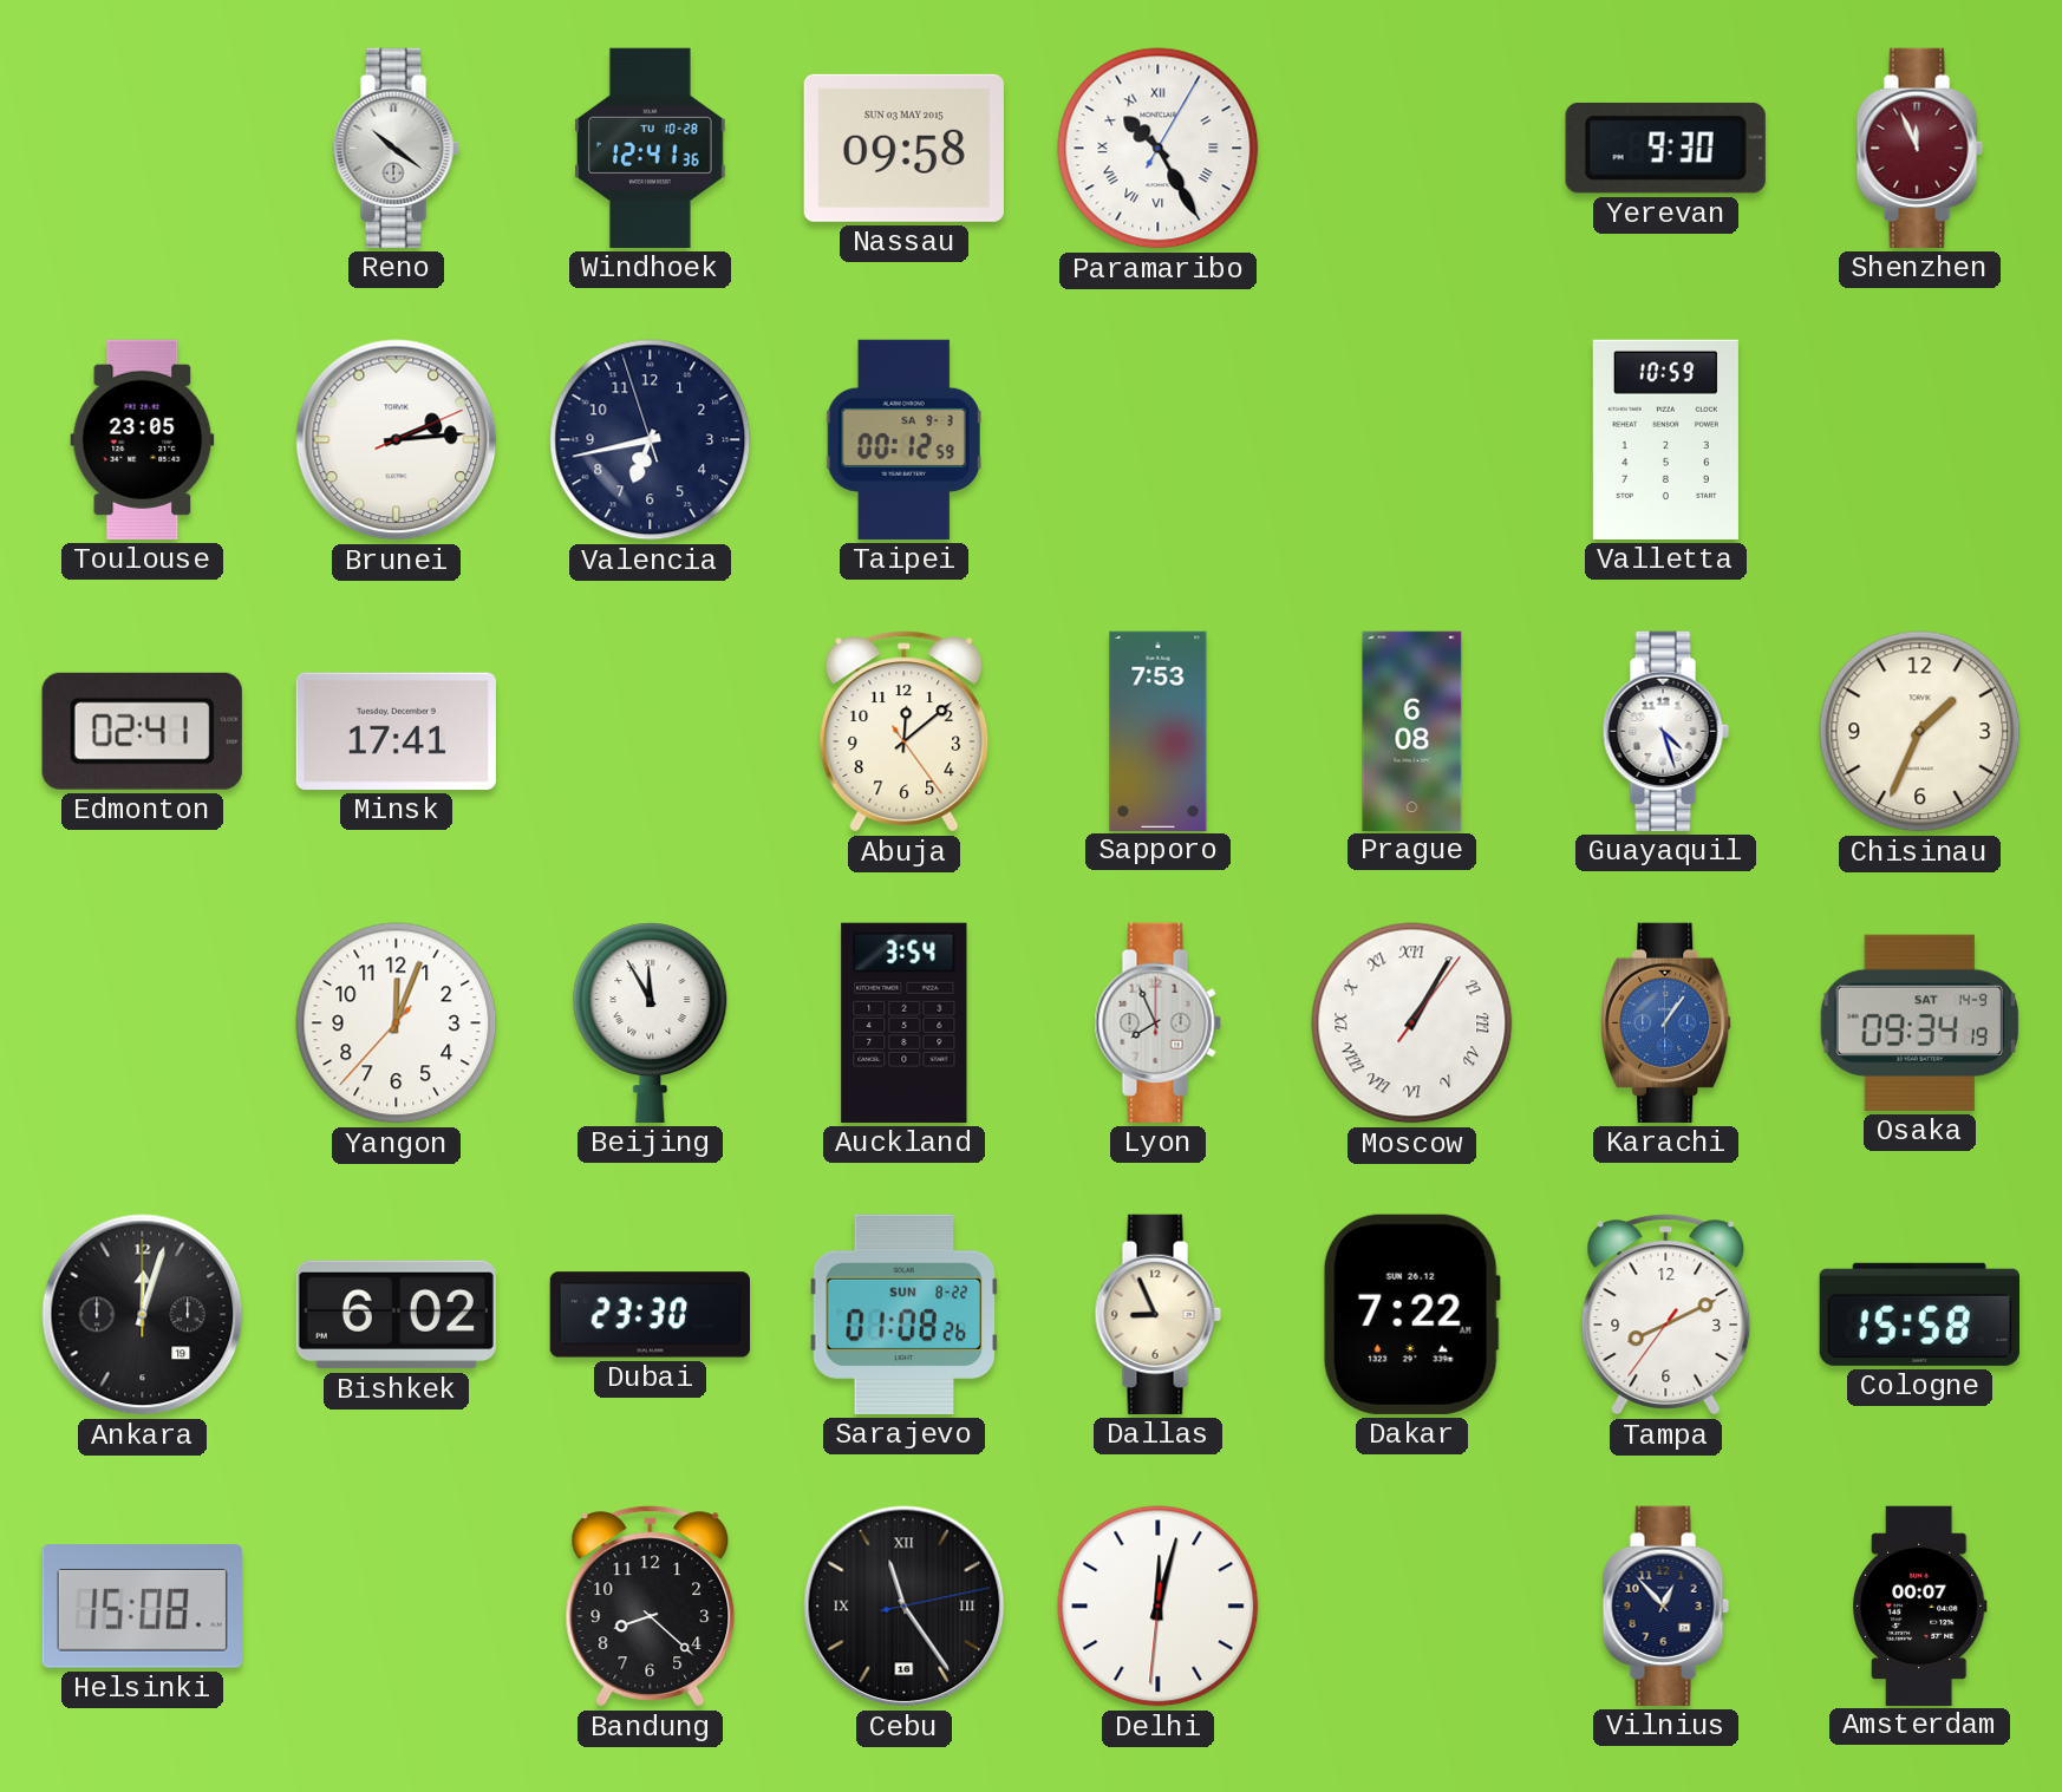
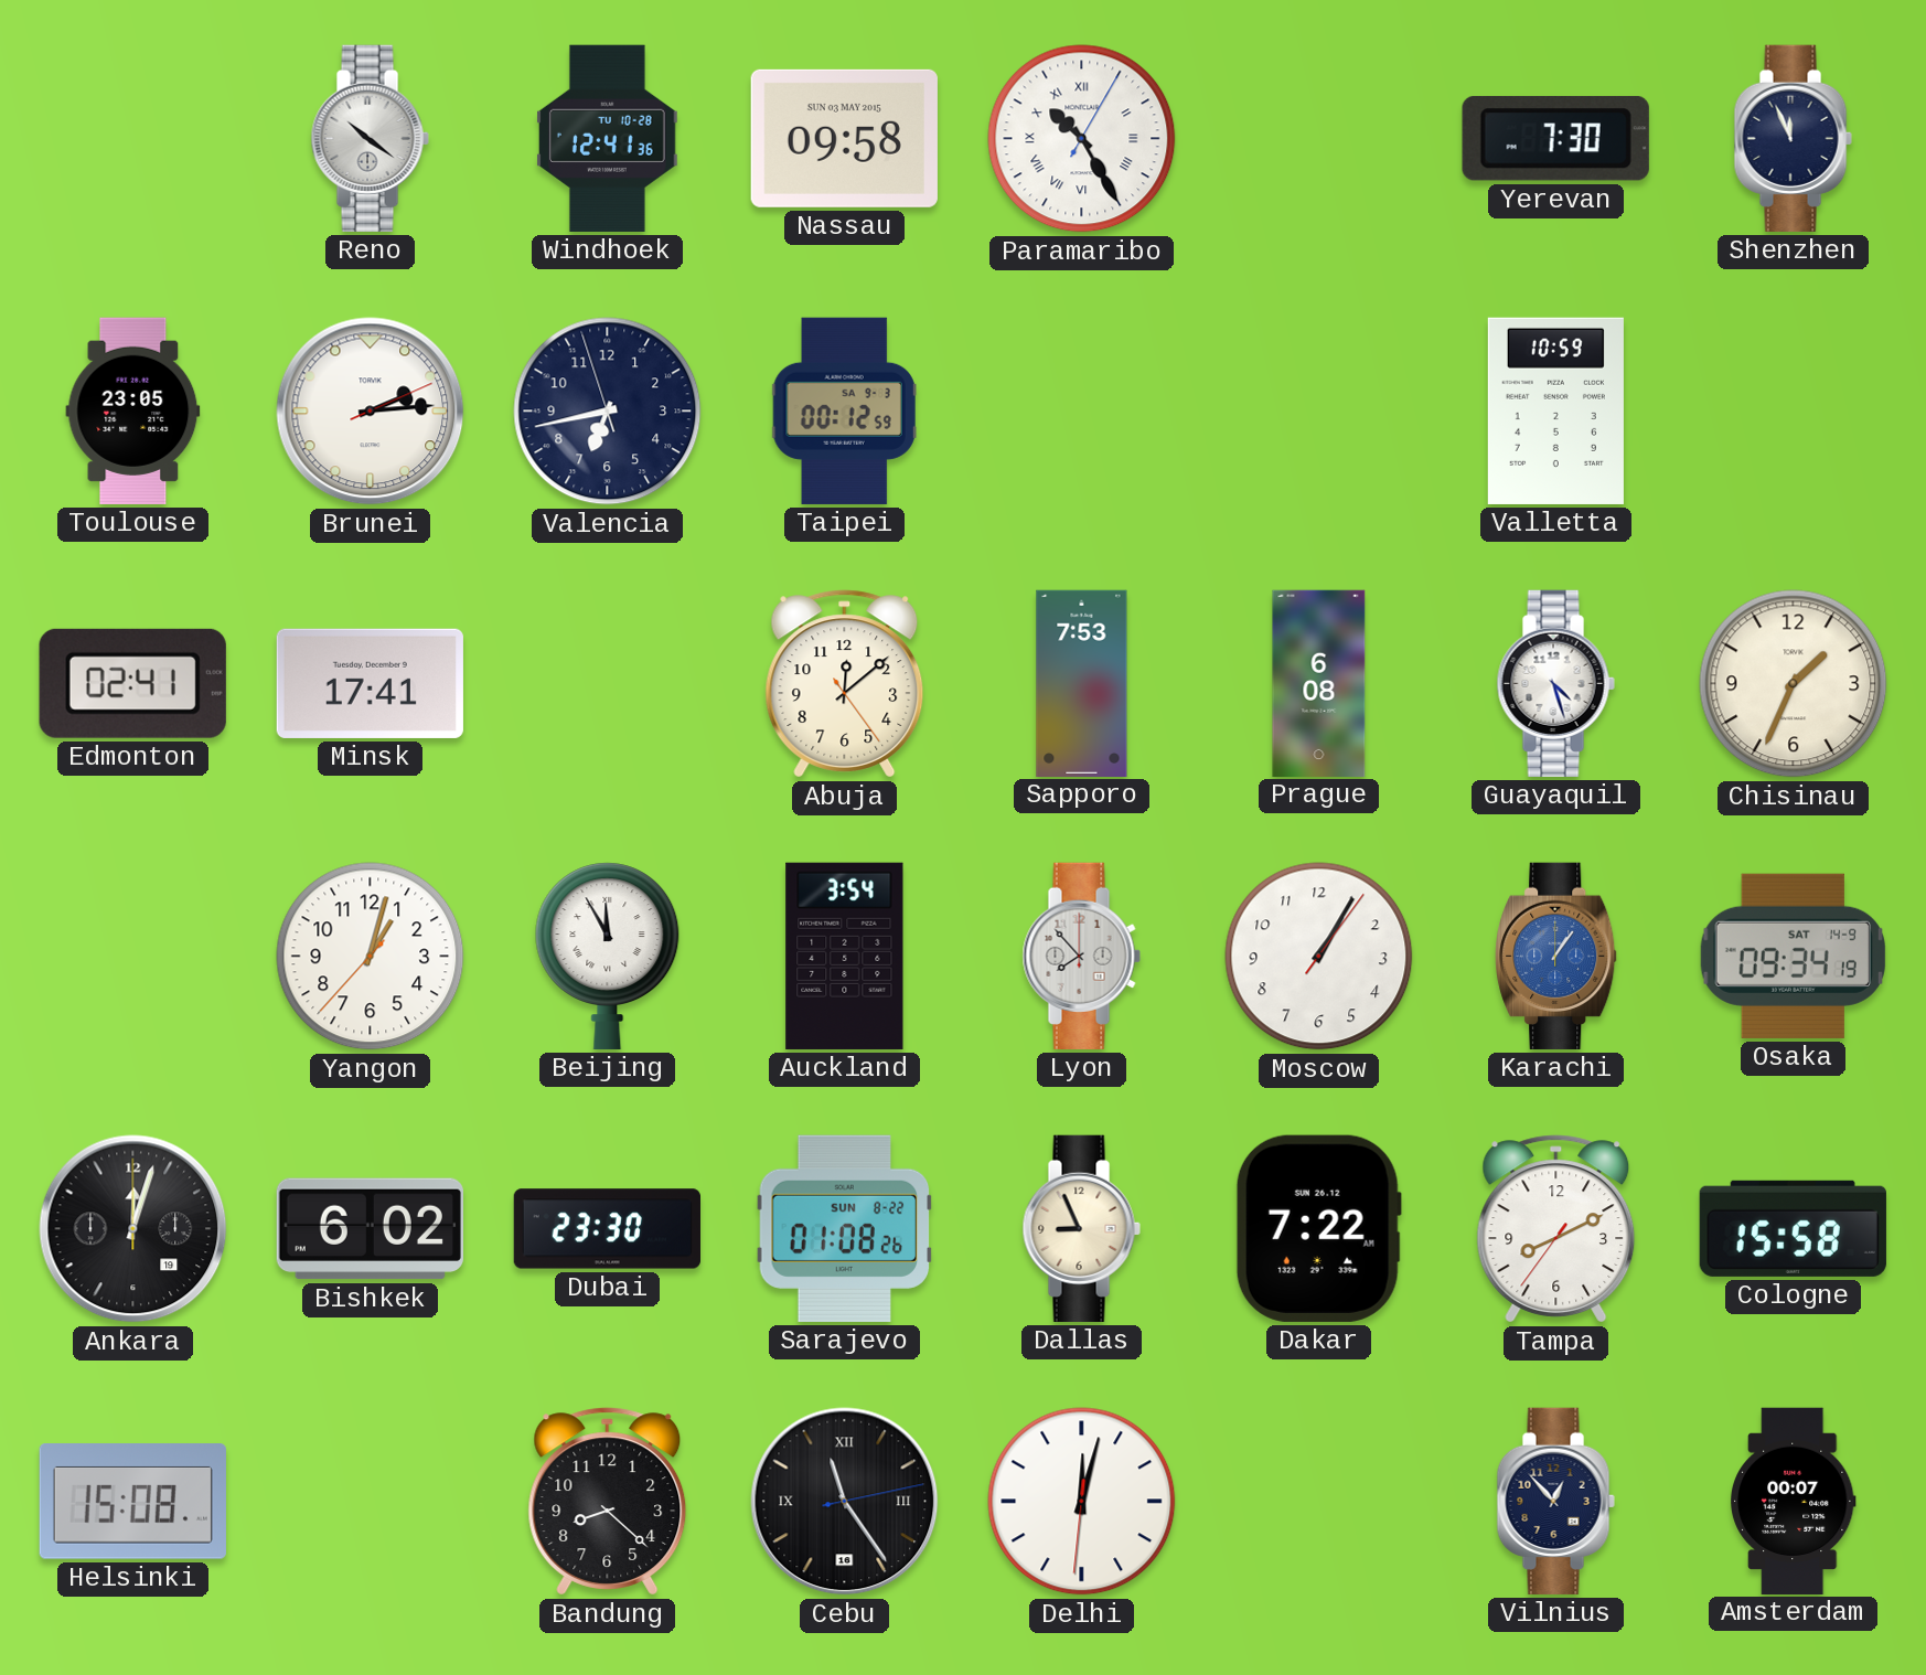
Yerevan: 9:30 -> 7:30 (1555, 138)
Shenzhen dial: burgundy -> navy (1793, 138)
Yangon: 12:03 -> 1:02 (371, 957)
Lyon: 7:56 -> 7:53 (1081, 956)
Moscow numerals: Roman -> Arabic (1319, 957)
